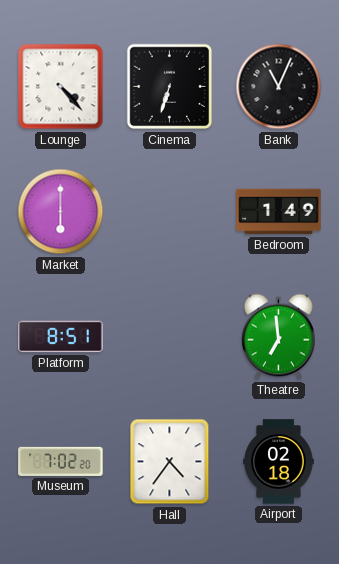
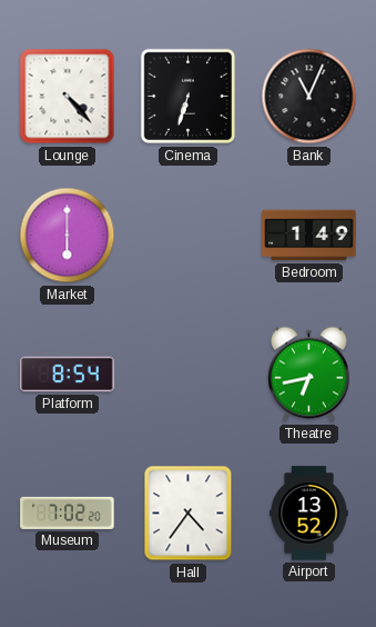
Platform: 8:51 -> 8:54 (68, 375)
Theatre: 6:59 -> 6:43 (308, 375)
Airport: 02:18 -> 13:52 (309, 514)
